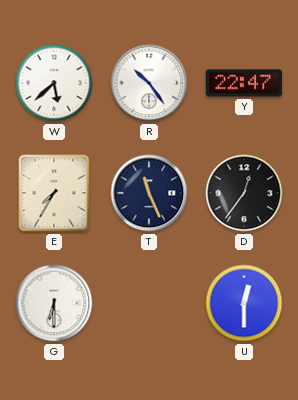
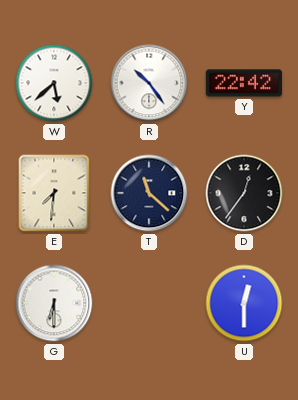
Y: 22:47 -> 22:42 (243, 83)
E: 7:35 -> 7:31 (54, 193)
T: 11:26 -> 11:22 (149, 193)
